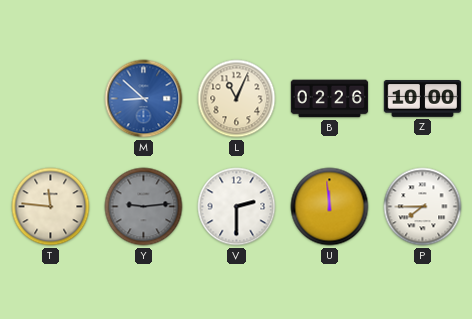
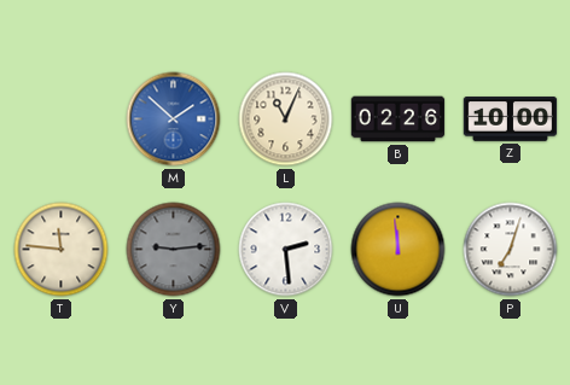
M: 8:52 -> 1:52 (174, 119)
V: 2:30 -> 2:29 (286, 250)
P: 7:45 -> 7:03 (511, 250)
